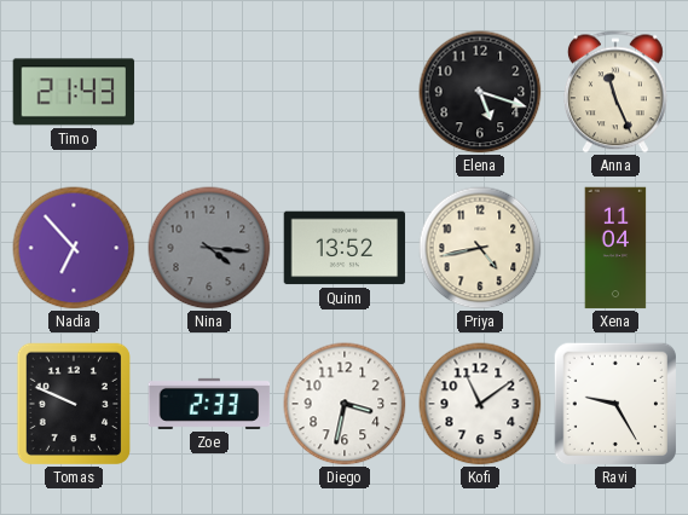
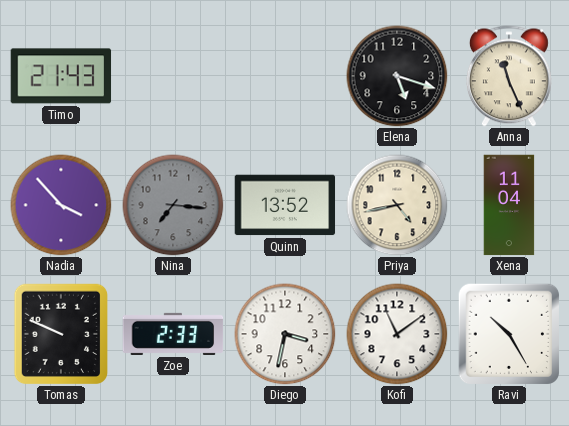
Nadia: 6:53 -> 3:53 (61, 205)
Nina: 4:16 -> 7:16 (173, 205)
Ravi: 9:25 -> 10:25 (508, 333)
